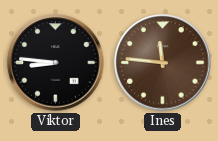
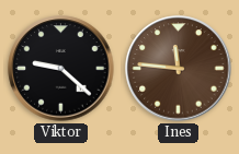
Viktor: 8:46 -> 9:22 (61, 69)
